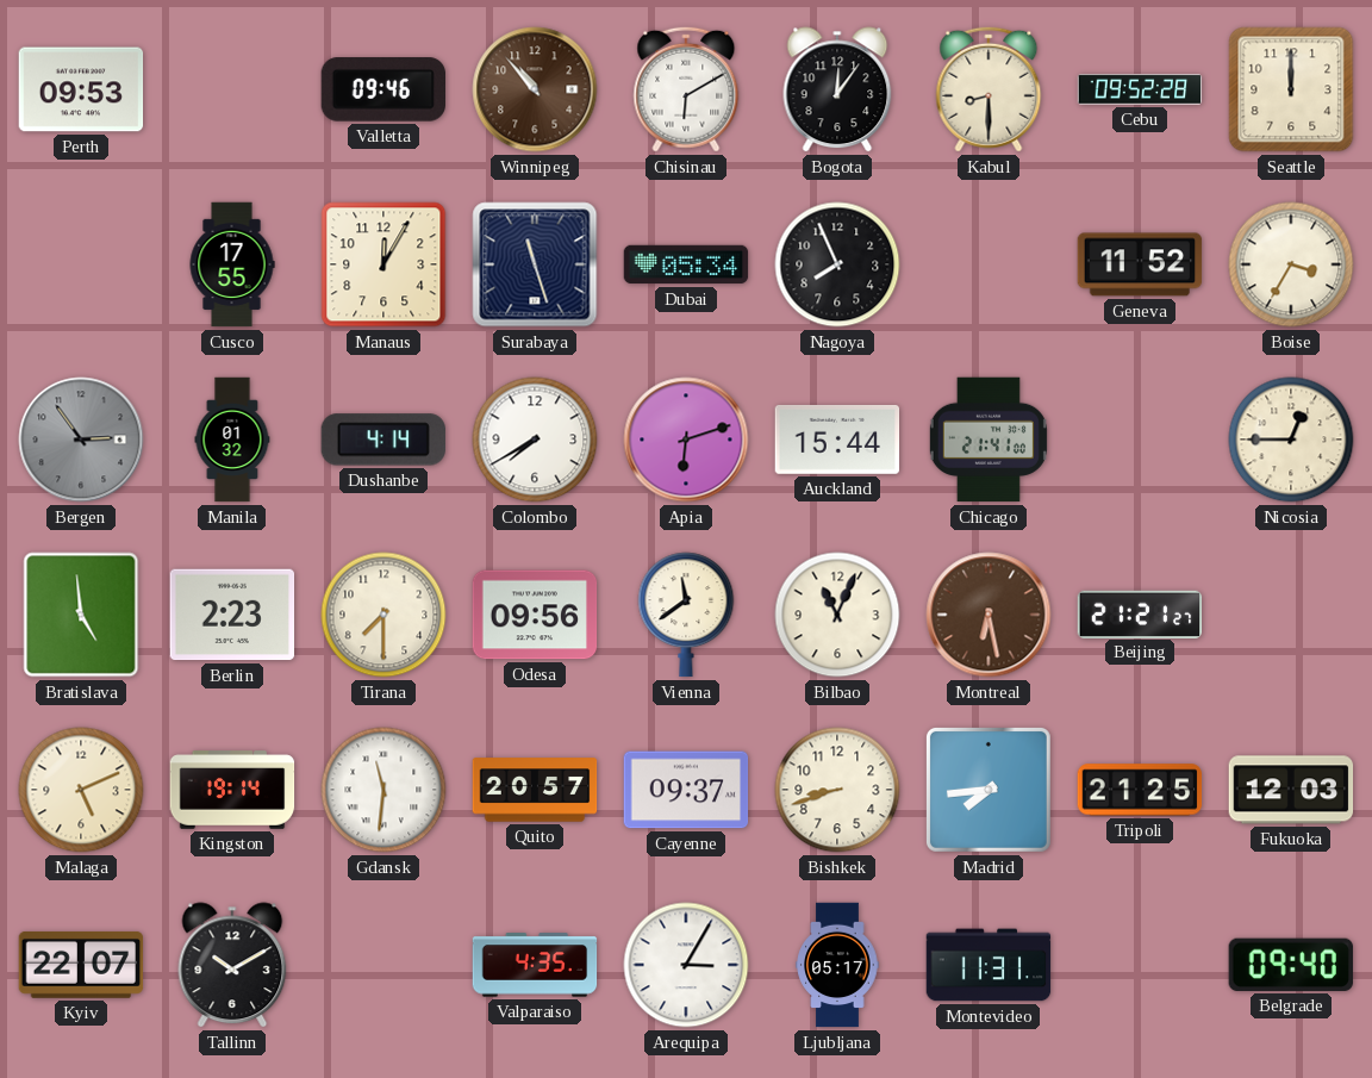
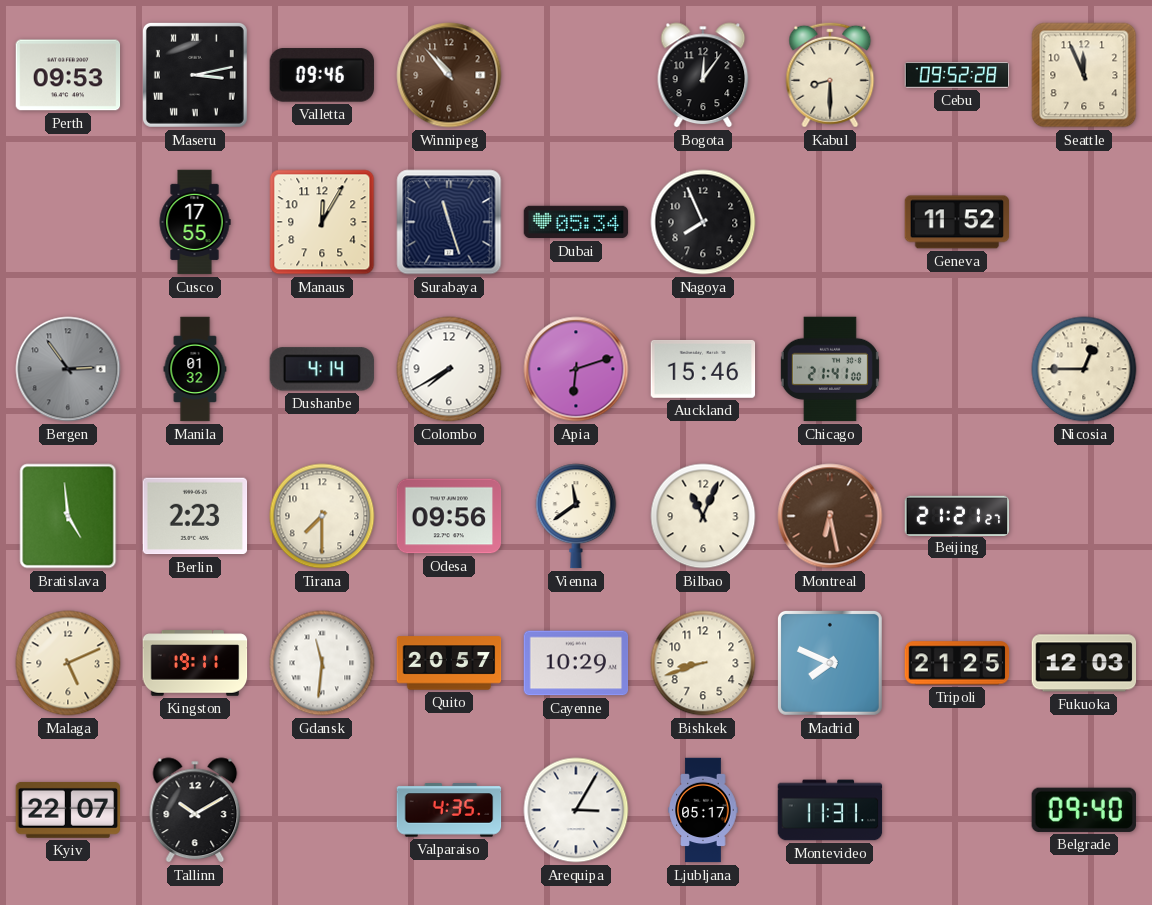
Maseru: none -> 3:13 (195, 75)
Chisinau: 6:10 -> none (686, 89)
Seattle: 12:00 -> 11:56 (1084, 75)
Boise: 3:35 -> none (1291, 264)
Auckland: 15:44 -> 15:46 (703, 369)
Kingston: 19:14 -> 19:11 (195, 663)
Cayenne: 09:37 -> 10:29 (576, 663)
Madrid: 7:44 -> 7:49 (830, 663)
